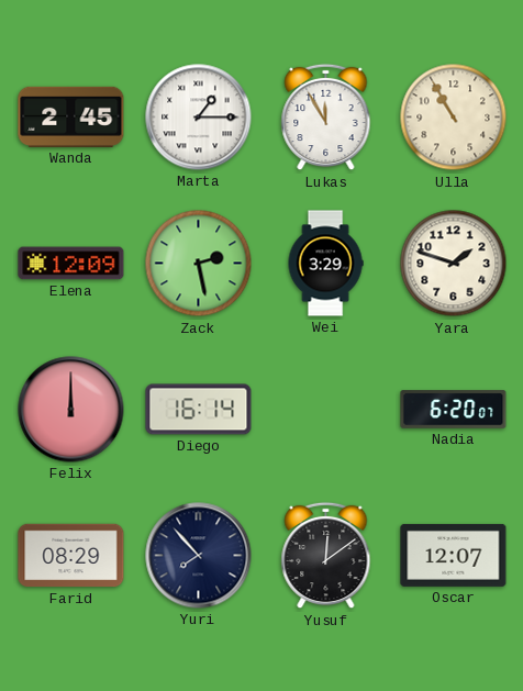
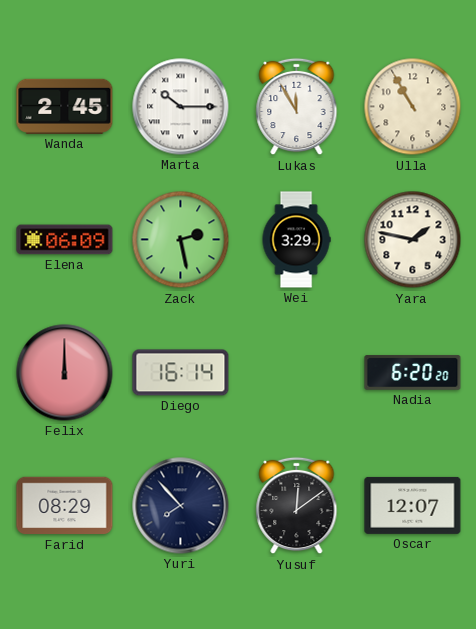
Marta: 1:15 -> 10:15 (181, 107)
Elena: 12:09 -> 06:09 (65, 240)
Yara: 1:48 -> 1:47 (413, 240)
Nadia: 6:20:07 -> 6:20:20 (413, 373)
